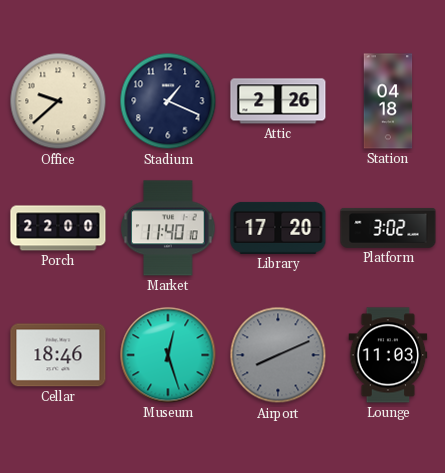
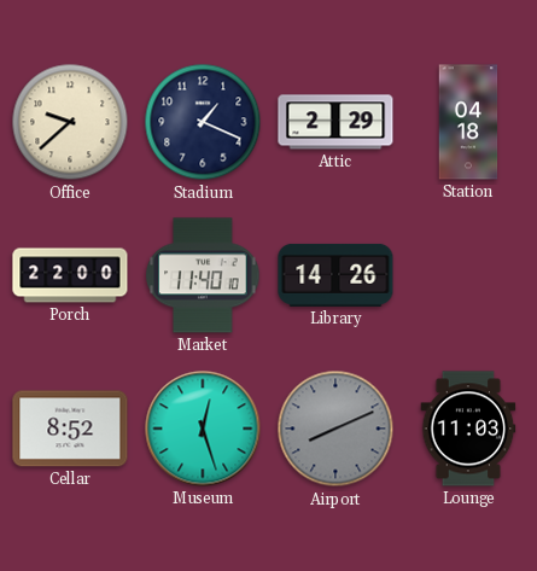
Attic: 2:26 -> 2:29 (335, 122)
Library: 17:20 -> 14:26 (335, 275)
Platform: 3:02 -> none (388, 228)
Cellar: 18:46 -> 8:52 (70, 429)
